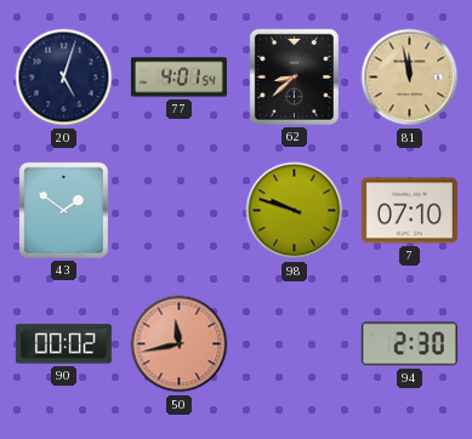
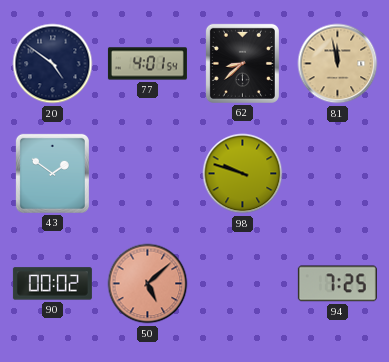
20: 5:03 -> 4:51 (53, 64)
7: 07:10 -> none (409, 211)
50: 11:43 -> 5:08 (148, 284)
94: 2:30 -> 7:25 (337, 284)
